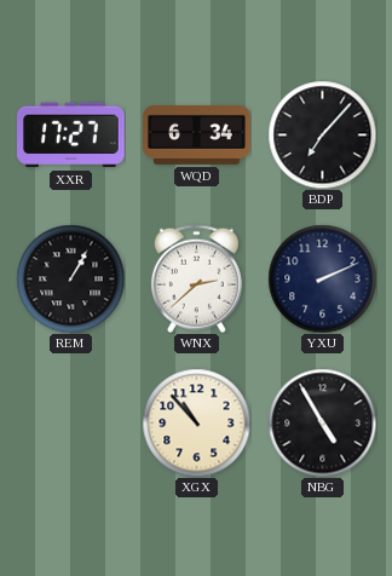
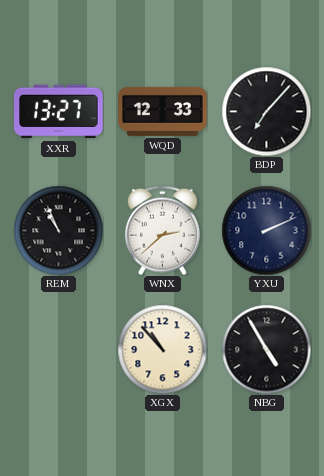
XXR: 17:27 -> 13:27 (59, 112)
WQD: 6:34 -> 12:33 (163, 111)
REM: 1:05 -> 10:56 (58, 230)
